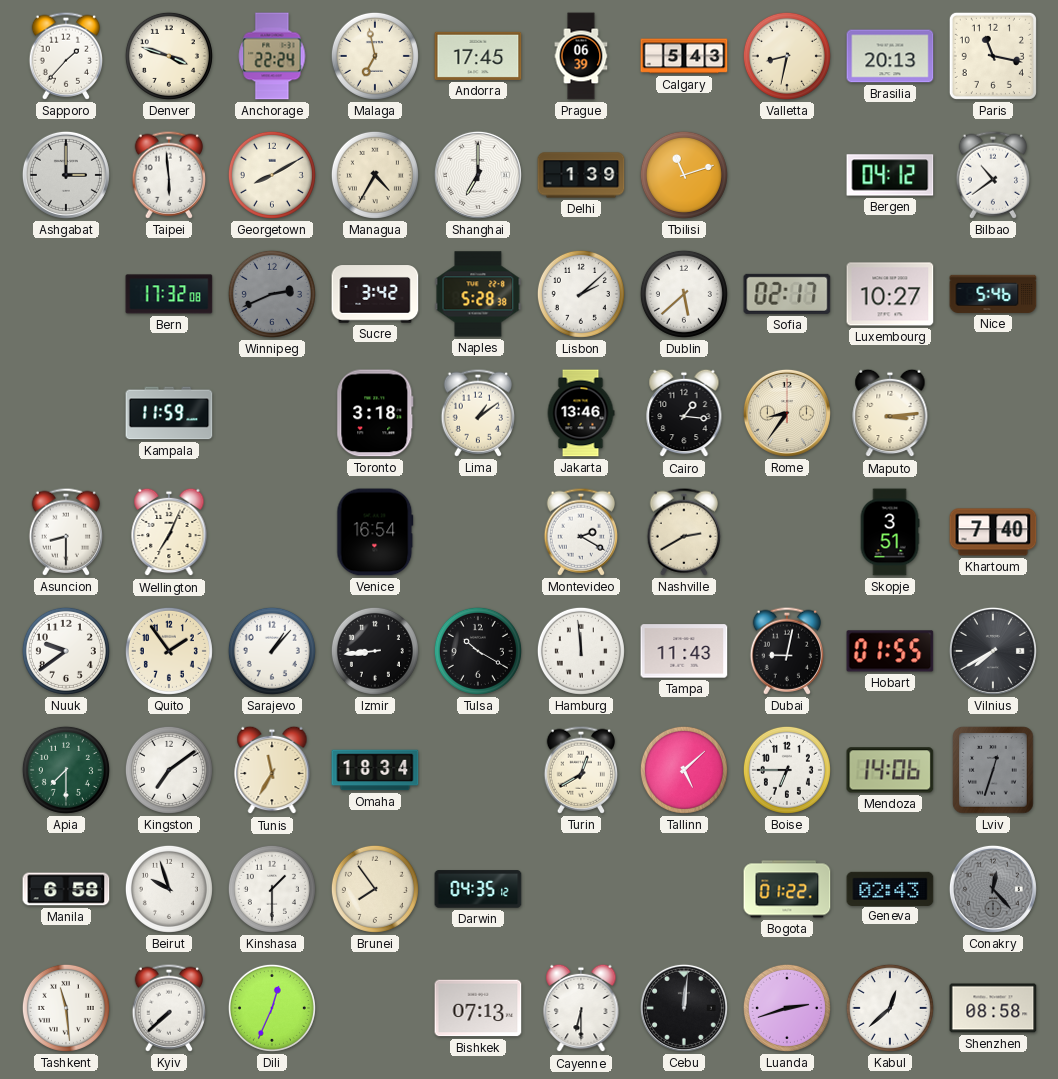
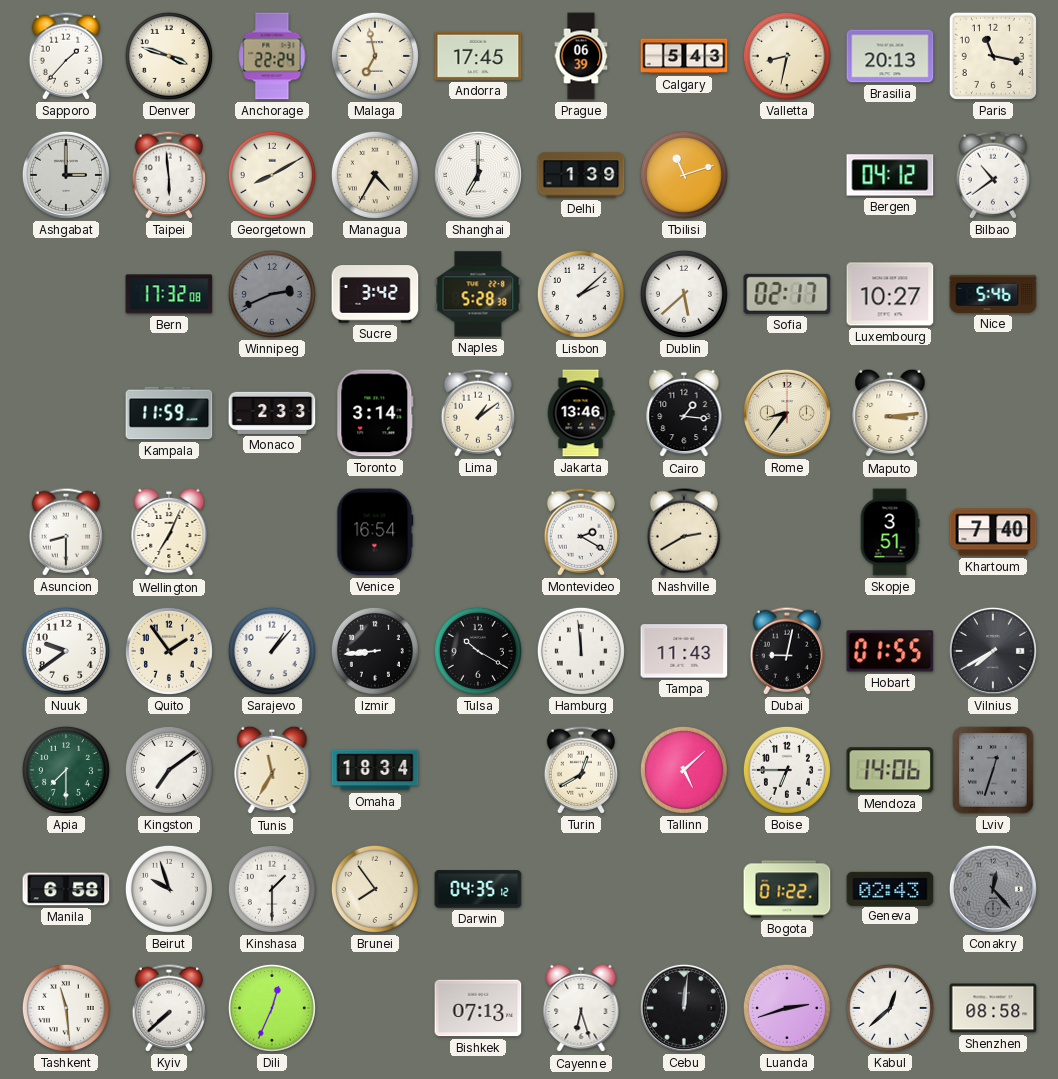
Monaco: none -> 2:33 (272, 413)
Toronto: 3:18 -> 3:14 (375, 413)
Cayenne: 6:30 -> 6:27 (581, 1008)
